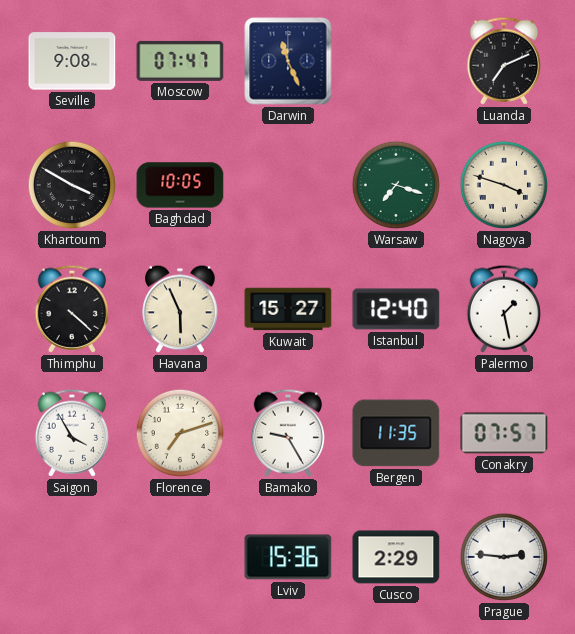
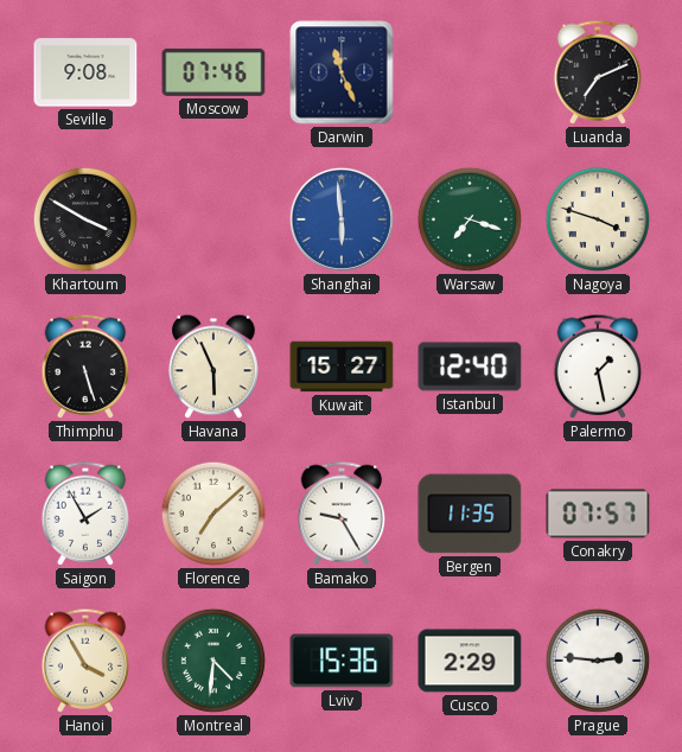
Moscow: 07:47 -> 07:46 (213, 72)
Baghdad: 10:05 -> none (180, 185)
Shanghai: none -> 5:59 (342, 219)
Thimphu: 4:22 -> 5:27 (85, 367)
Saigon: 3:55 -> 1:55 (85, 514)
Florence: 7:12 -> 7:08 (213, 514)
Hanoi: none -> 3:55 (85, 661)
Montreal: none -> 4:31 (213, 661)
